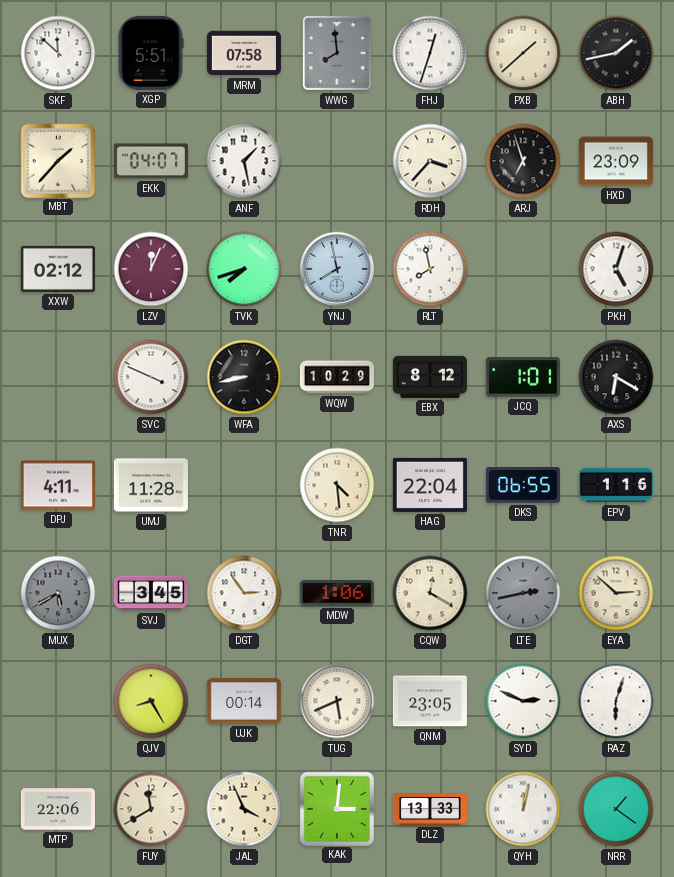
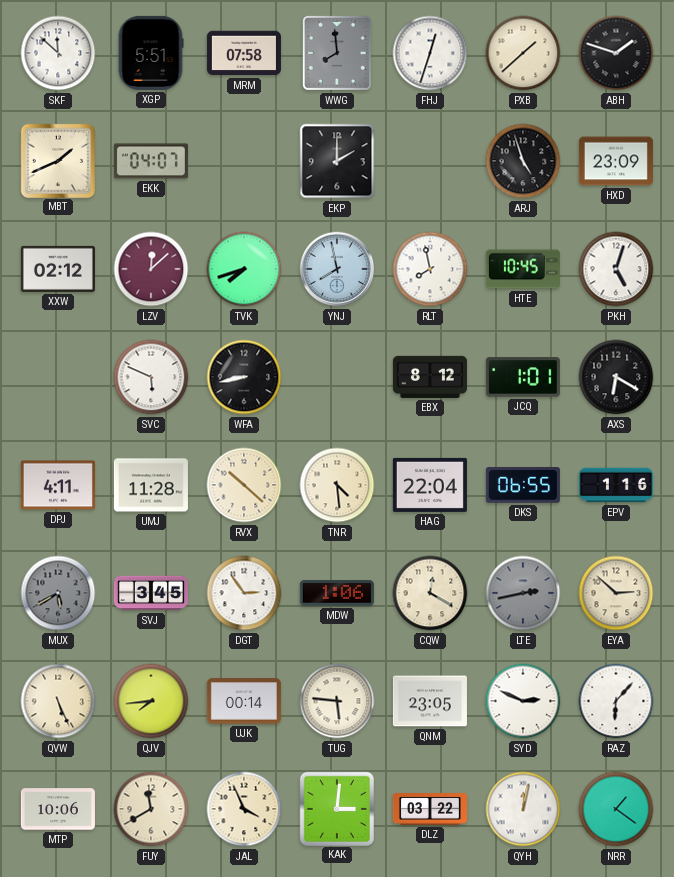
ABH: 1:43 -> 1:48 (616, 53)
MBT: 1:37 -> 1:41 (57, 160)
ANF: 1:28 -> none (244, 161)
EKP: none -> 2:00 (337, 161)
RDH: 3:37 -> none (430, 161)
ARJ: 6:57 -> 4:57 (523, 161)
LZV: 12:04 -> 12:08 (151, 269)
HTE: none -> 10:45 (523, 269)
SVC: 3:49 -> 5:49 (151, 377)
WQW: 10:29 -> none (337, 377)
RVX: none -> 10:22 (244, 485)
QVW: none -> 5:26 (58, 701)
QJV: 8:25 -> 7:44 (151, 701)
TUG: 5:41 -> 5:46 (337, 701)
RAZ: 6:03 -> 6:07 (616, 701)
MTP: 22:06 -> 10:06 (58, 809)
DLZ: 13:33 -> 03:22 (430, 810)
